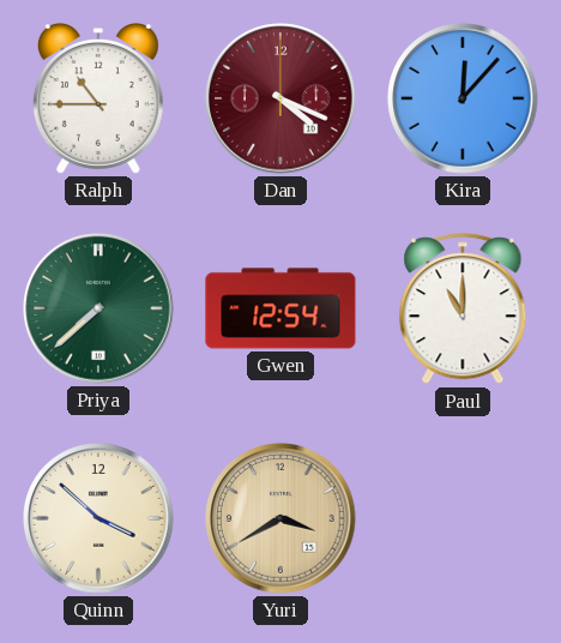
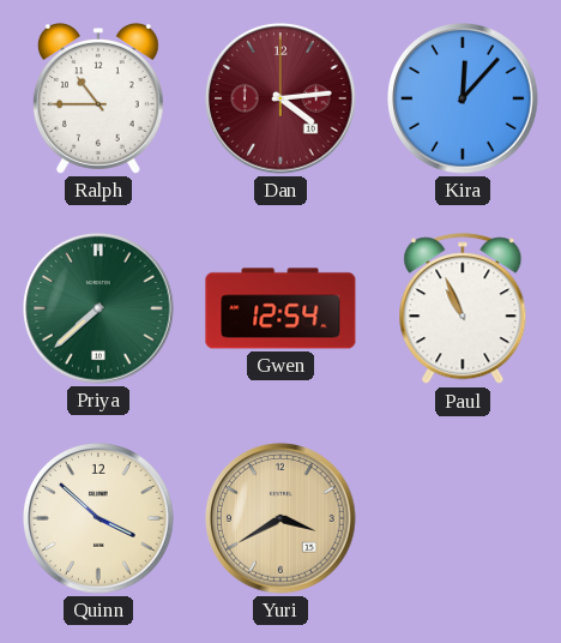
Dan: 4:19 -> 4:14 (280, 98)
Paul: 11:00 -> 10:56 (463, 310)
